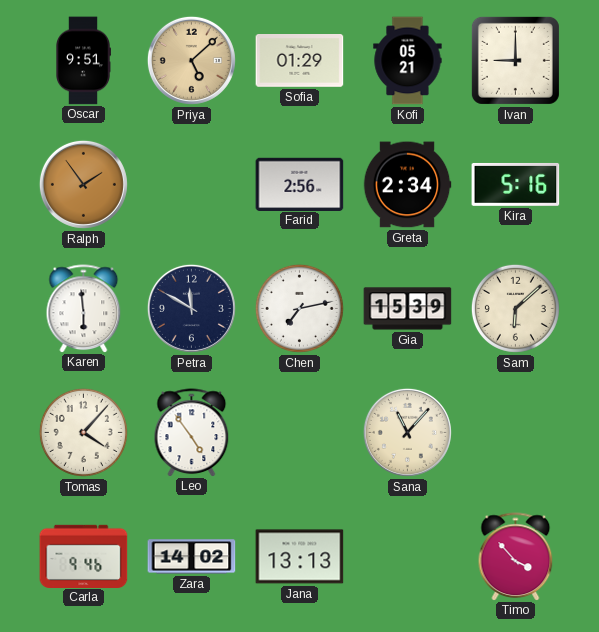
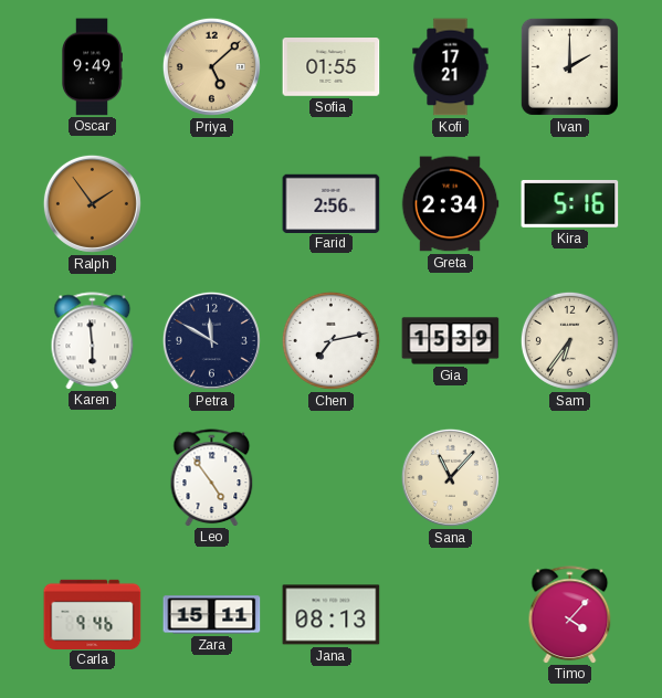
Oscar: 9:51 -> 9:49 (92, 67)
Sofia: 01:29 -> 01:55 (332, 67)
Kofi: 05:21 -> 17:21 (451, 67)
Ivan: 9:00 -> 2:00 (569, 66)
Sam: 6:08 -> 6:36 (569, 340)
Tomas: 4:07 -> none (83, 432)
Zara: 14:02 -> 15:11 (212, 615)
Jana: 13:13 -> 08:13 (332, 615)
Timo: 3:53 -> 4:07 (570, 614)
